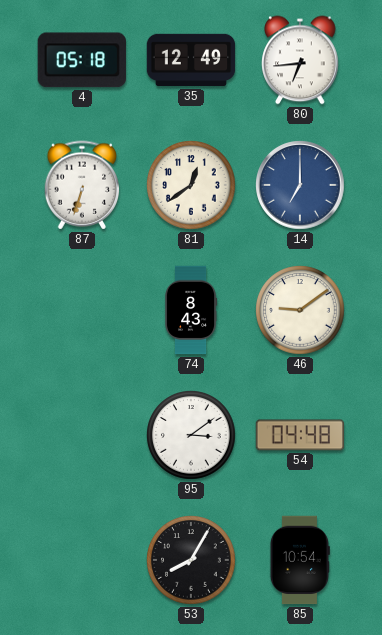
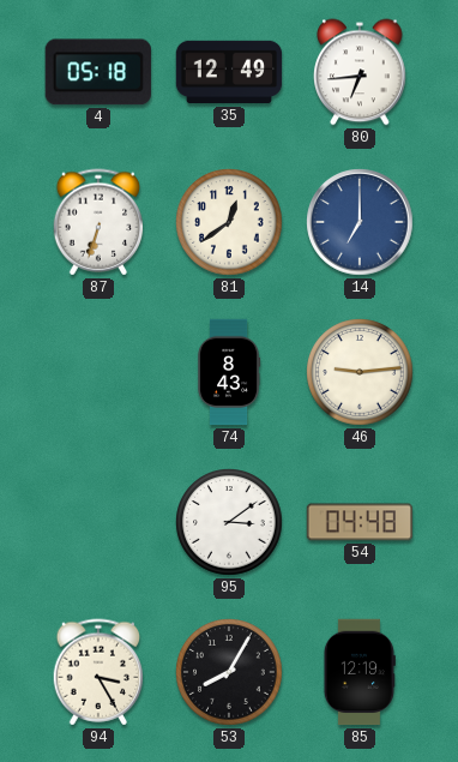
46: 9:09 -> 9:14 (360, 372)
94: none -> 3:25 (98, 672)
85: 10:54 -> 12:19 (358, 672)
